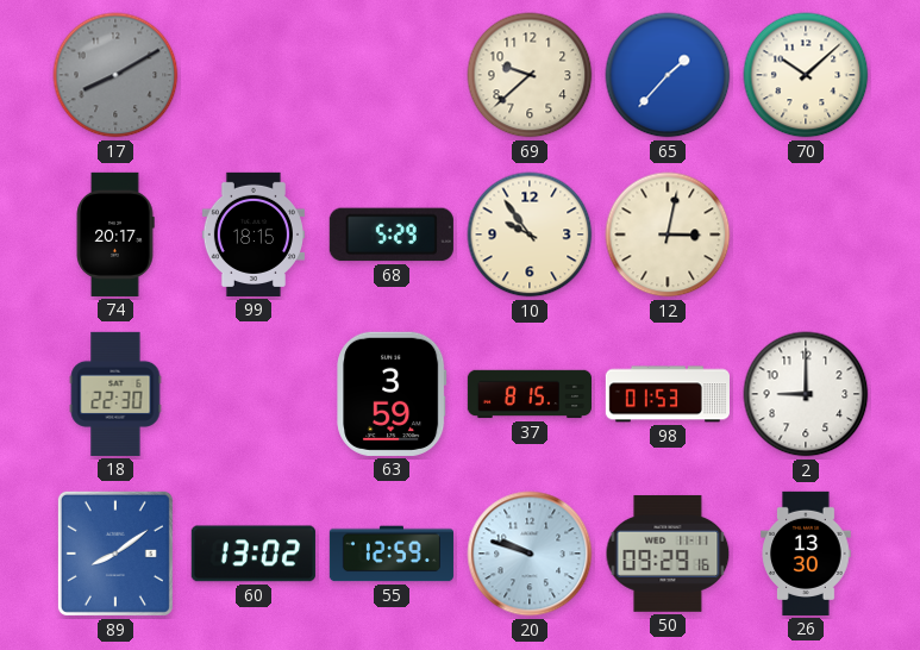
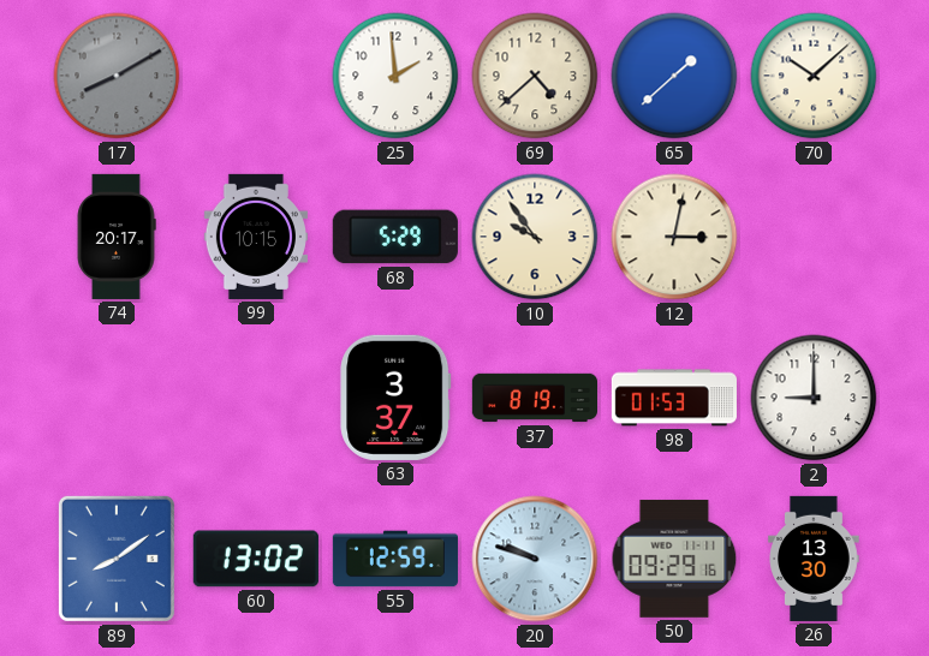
25: none -> 1:59 (395, 76)
69: 9:38 -> 4:38 (535, 76)
65: 1:37 -> 1:38 (674, 76)
99: 18:15 -> 10:15 (256, 237)
18: 22:30 -> none (115, 394)
63: 3:59 -> 3:37 (395, 398)
37: 8:15 -> 8:19 (534, 398)
